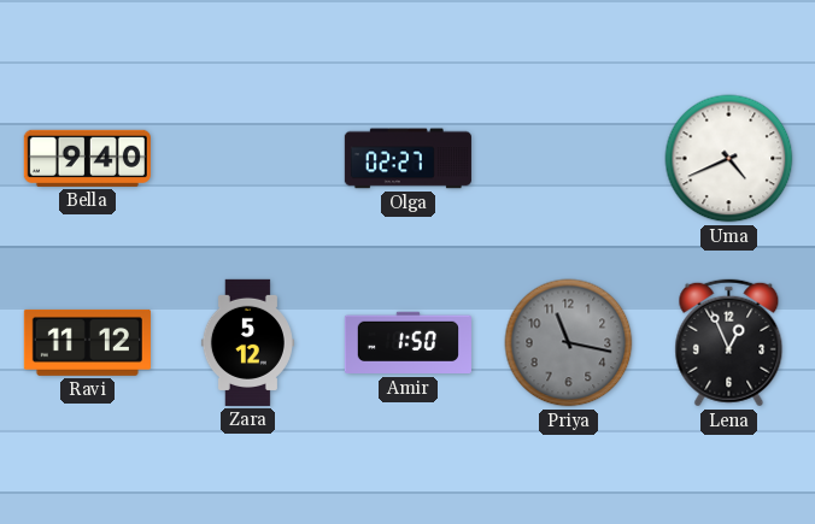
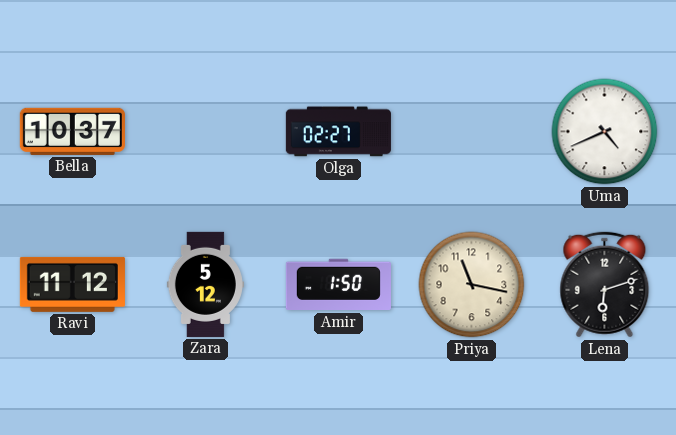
Bella: 9:40 -> 10:37 (72, 131)
Priya dial: grey -> cream (472, 285)
Lena: 12:56 -> 6:12 (605, 285)
